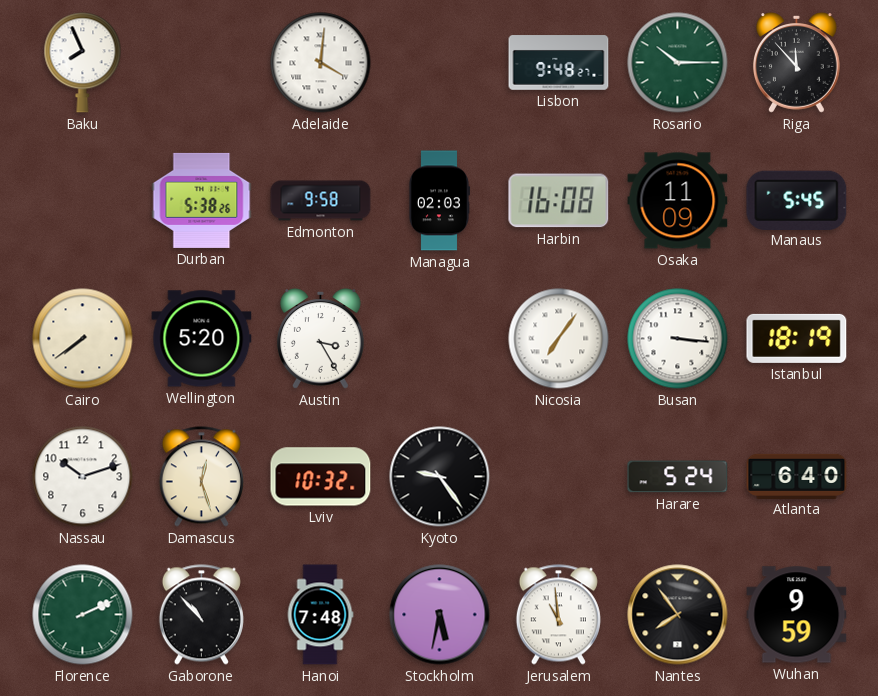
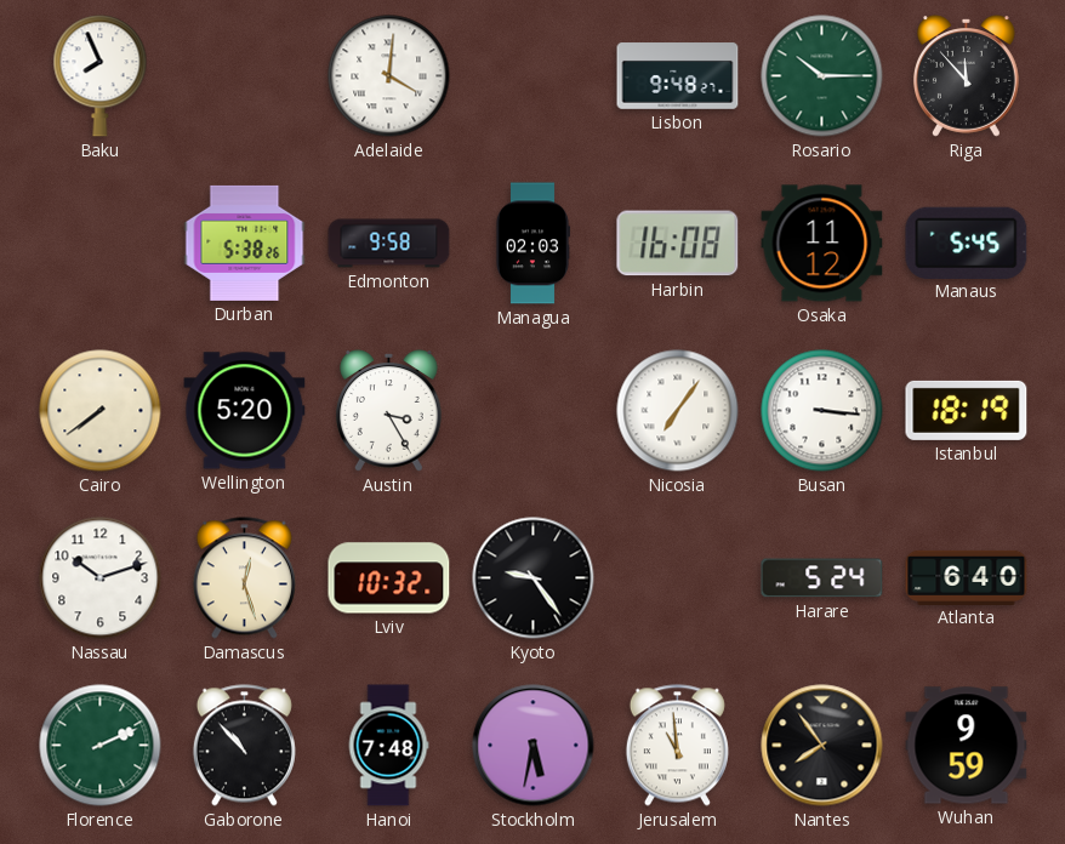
Osaka: 11:09 -> 11:12 (822, 244)
